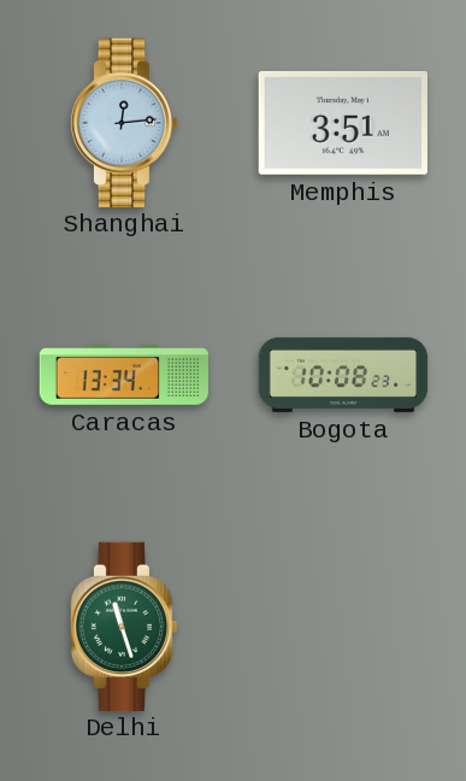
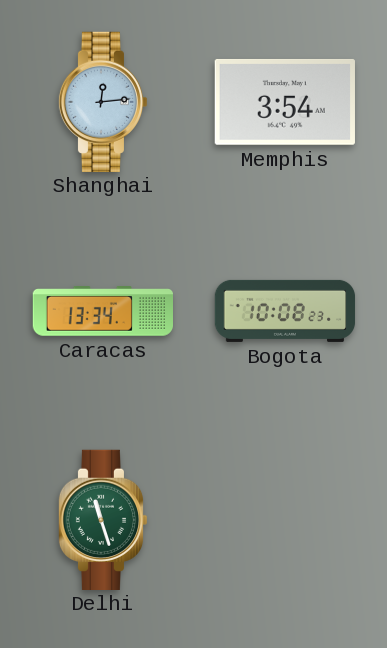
Memphis: 3:51 -> 3:54 (285, 102)
